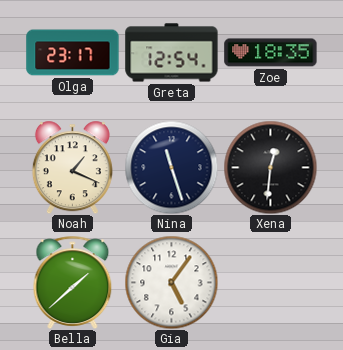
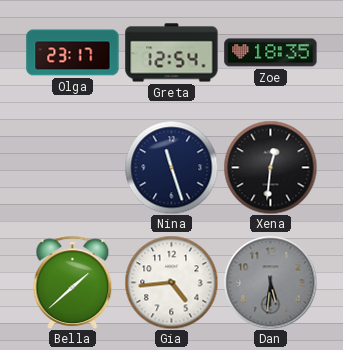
Noah: 1:19 -> none (72, 167)
Gia: 5:06 -> 4:44 (171, 282)
Dan: none -> 5:31 (270, 282)
